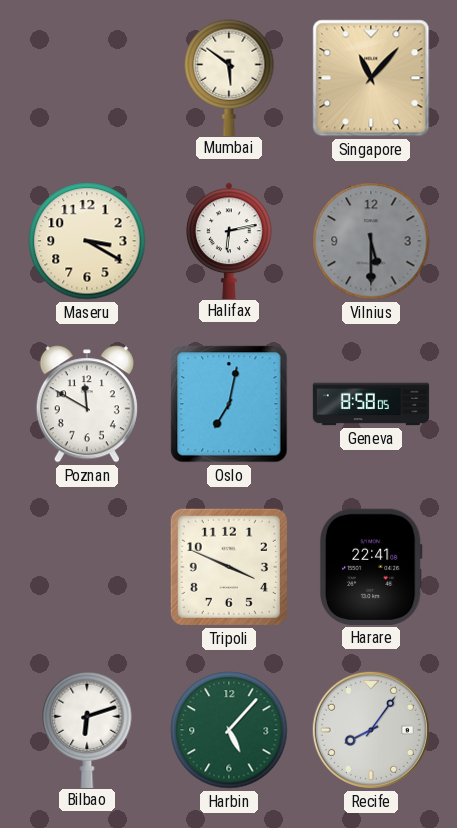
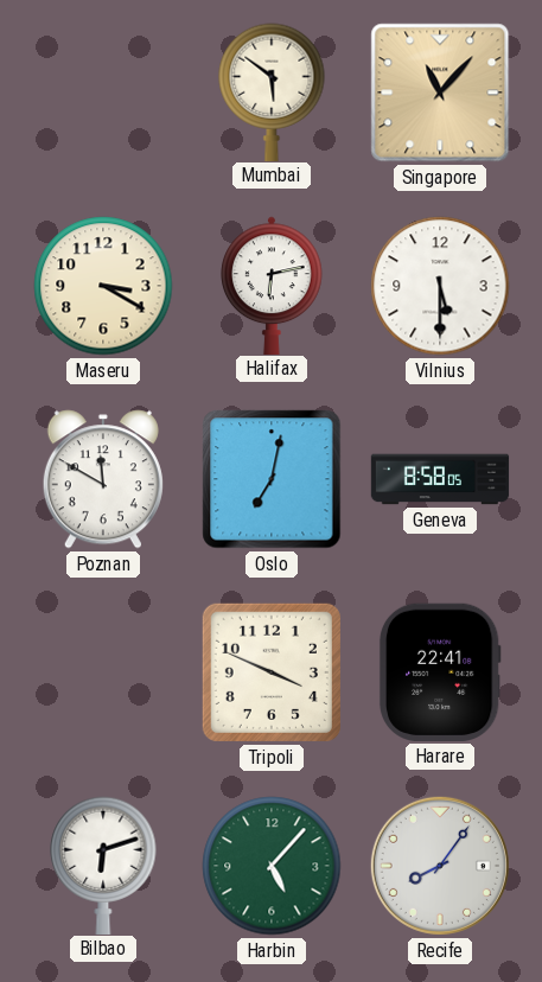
Vilnius dial: grey -> white (440, 286)
